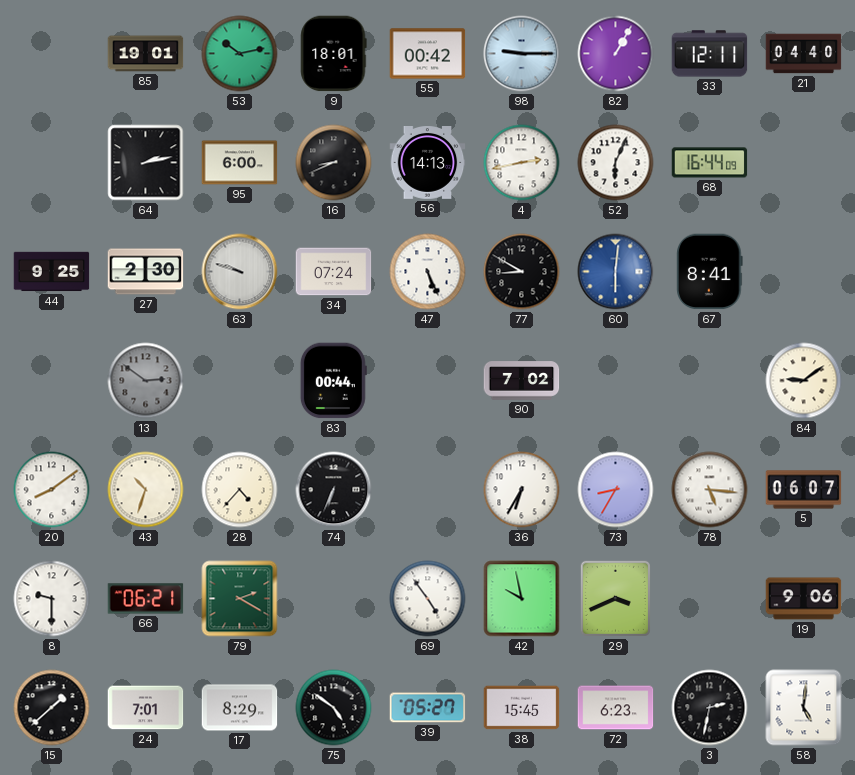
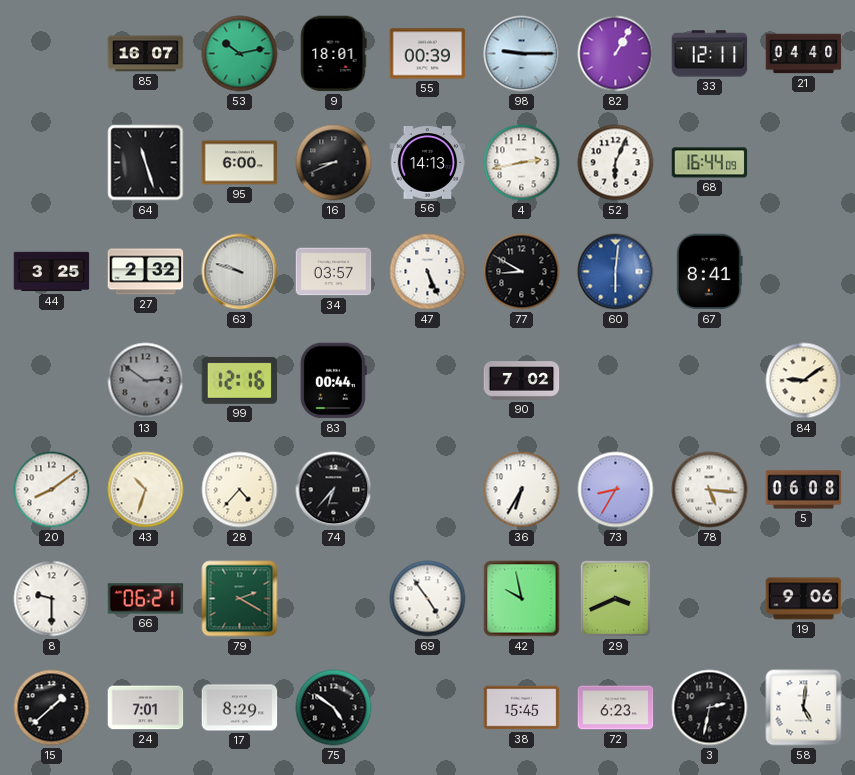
85: 19:01 -> 16:07 (146, 54)
55: 00:42 -> 00:39 (428, 54)
64: 2:13 -> 11:27 (146, 163)
44: 9:25 -> 3:25 (52, 272)
27: 2:30 -> 2:32 (146, 272)
34: 07:24 -> 03:57 (334, 272)
99: none -> 12:16 (240, 380)
74: 6:34 -> 6:37 (334, 490)
5: 06:07 -> 06:08 (804, 490)
39: 05:27 -> none (428, 708)
